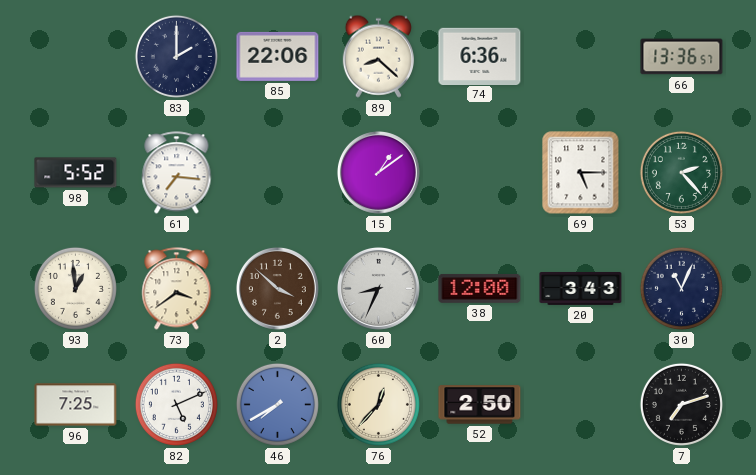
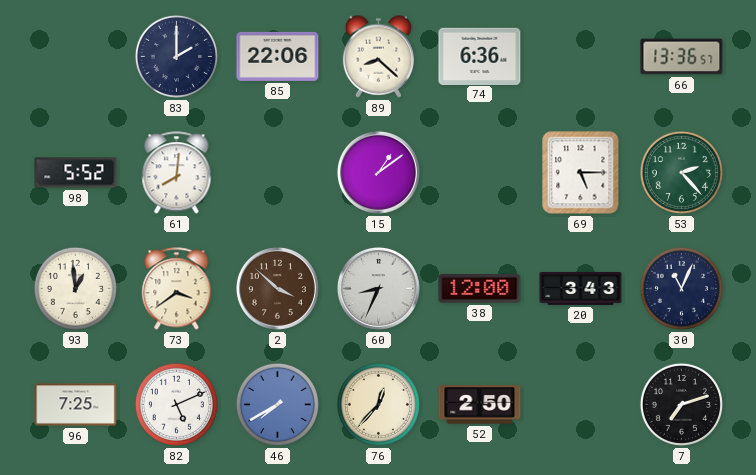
61: 7:16 -> 8:01 (177, 173)
